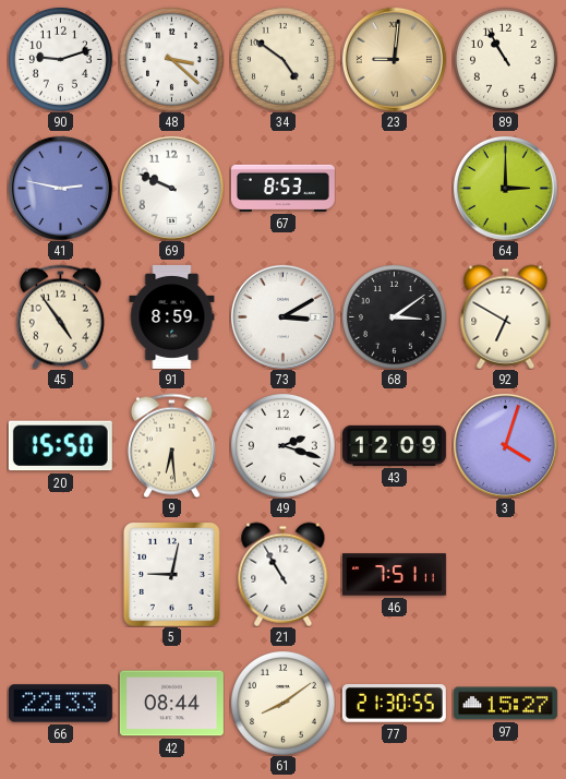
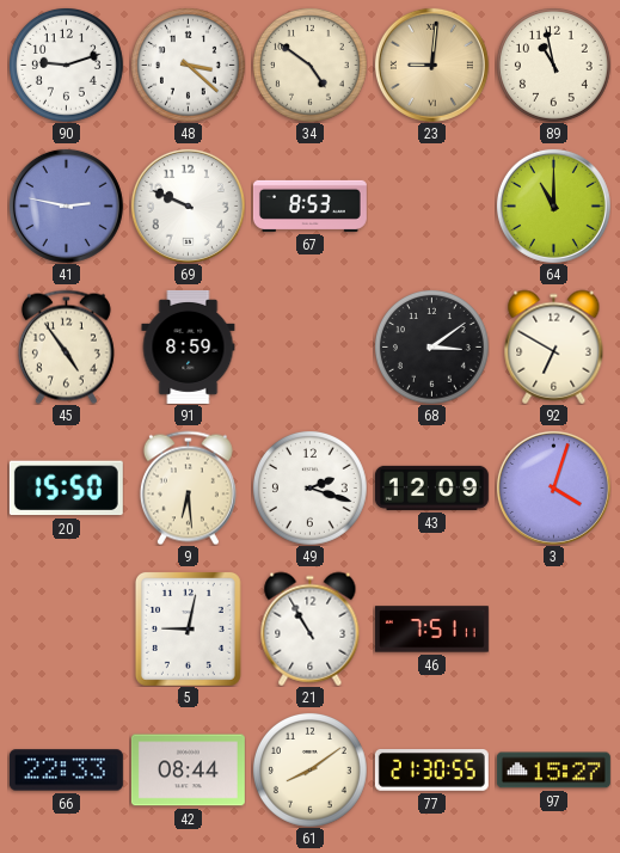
89: 10:55 -> 10:58 (553, 65)
64: 3:00 -> 11:00 (553, 205)
73: 3:10 -> none (282, 316)
